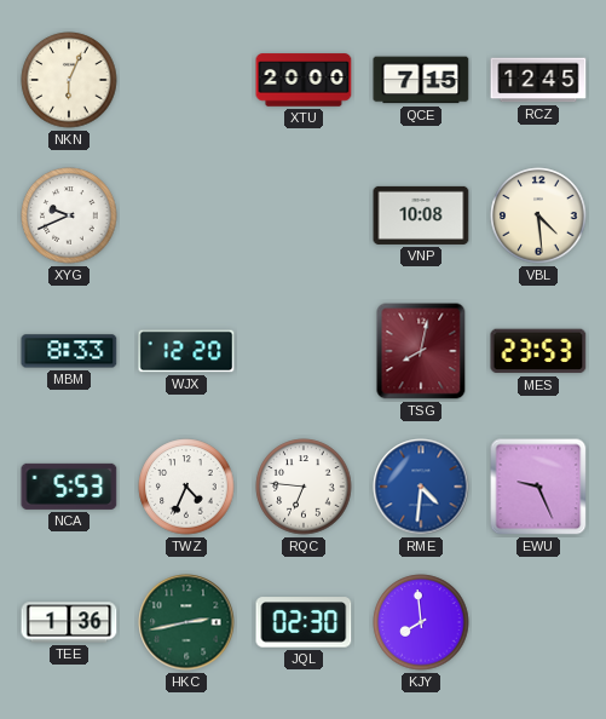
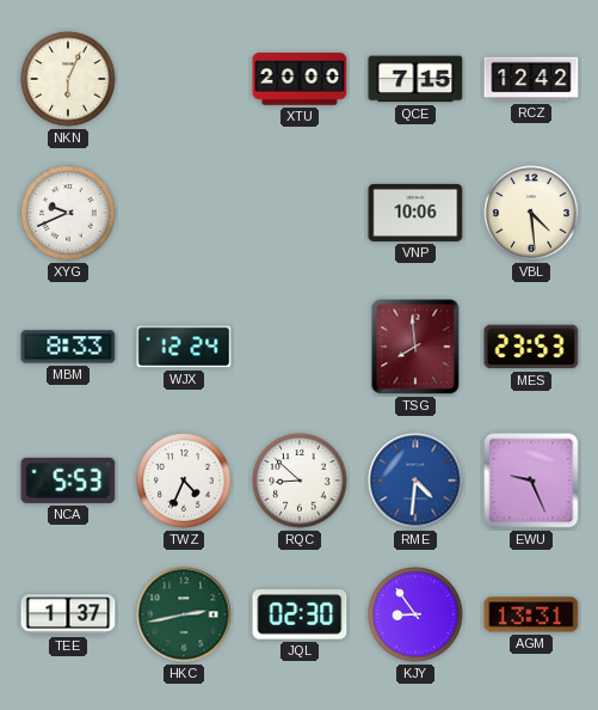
RCZ: 12:45 -> 12:42 (531, 79)
VNP: 10:08 -> 10:06 (415, 213)
WJX: 12:20 -> 12:24 (184, 347)
TSG: 8:02 -> 7:59 (415, 347)
RQC: 6:46 -> 8:52 (300, 481)
TEE: 1:36 -> 1:37 (68, 614)
KJY: 7:59 -> 8:54 (415, 614)
AGM: none -> 13:31 (531, 614)
